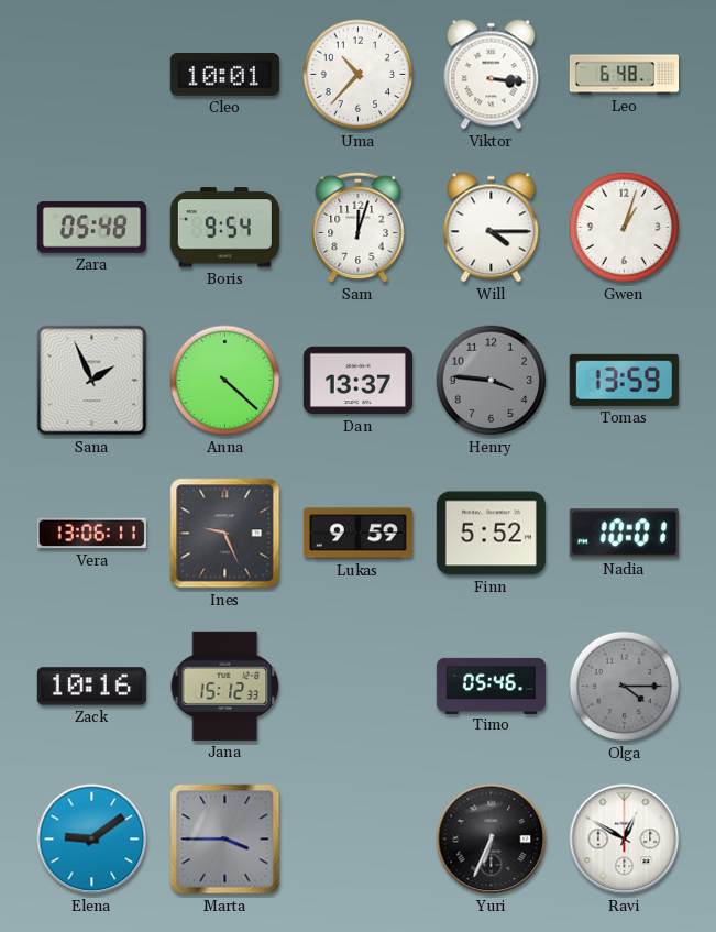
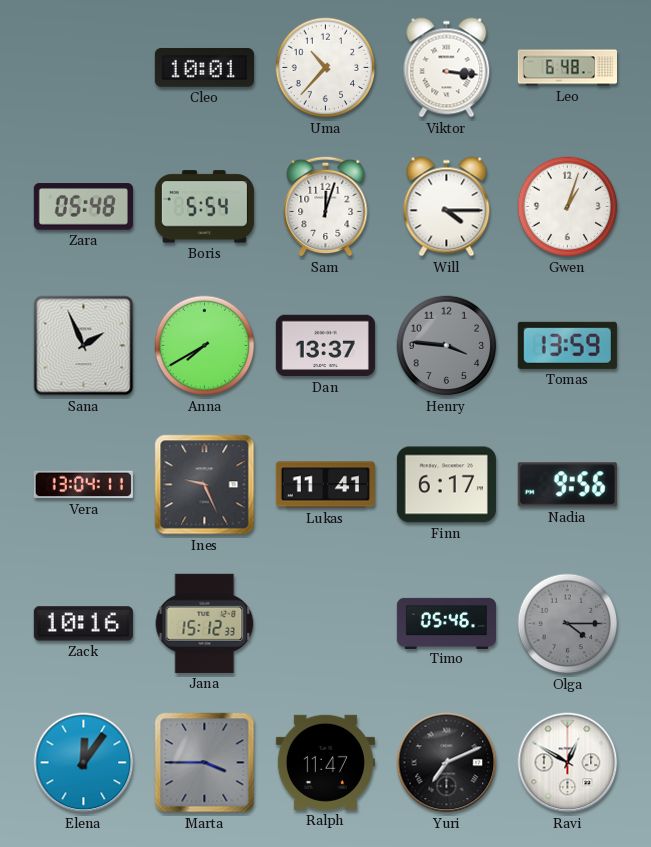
Boris: 9:54 -> 5:54 (204, 207)
Anna: 4:22 -> 7:40 (205, 346)
Vera: 13:06 -> 13:04 (83, 485)
Lukas: 9:59 -> 11:41 (325, 485)
Finn: 5:52 -> 6:17 (446, 485)
Nadia: 10:01 -> 9:56 (567, 485)
Elena: 9:09 -> 12:06 (84, 763)
Ralph: none -> 11:47 (325, 762)
Yuri: 6:34 -> 7:11 (447, 763)
